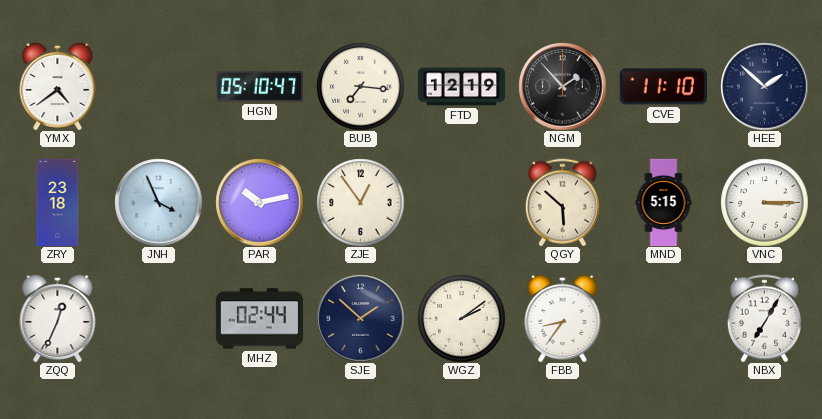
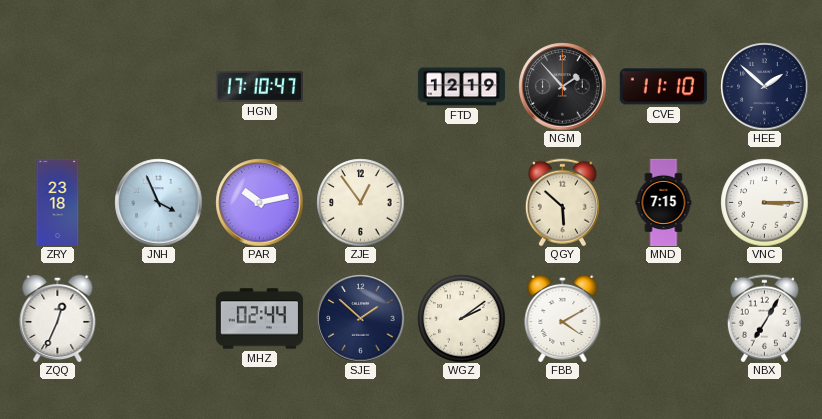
YMX: 4:39 -> none (58, 86)
HGN: 05:10 -> 17:10 (259, 86)
BUB: 7:16 -> none (360, 86)
MND: 5:15 -> 7:15 (664, 202)
FBB: 8:36 -> 4:10 (563, 318)
